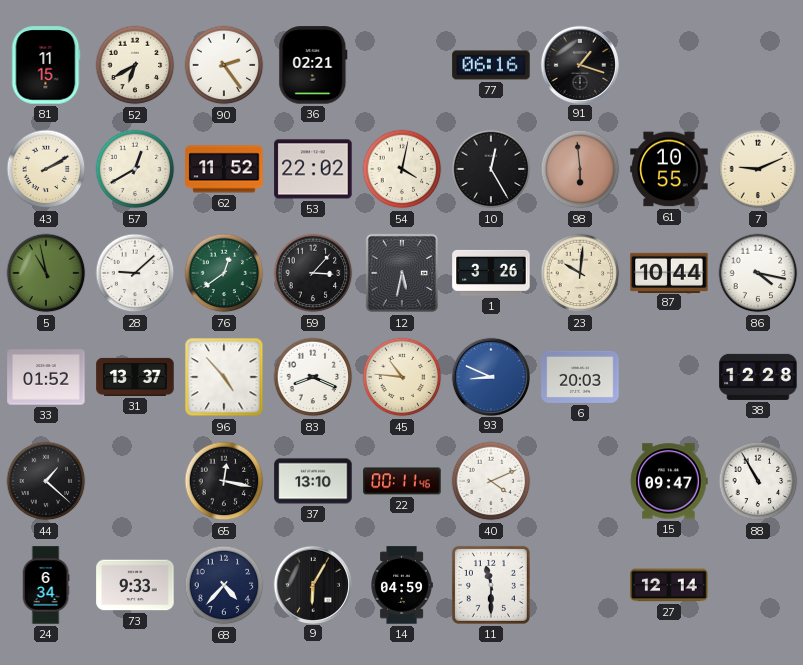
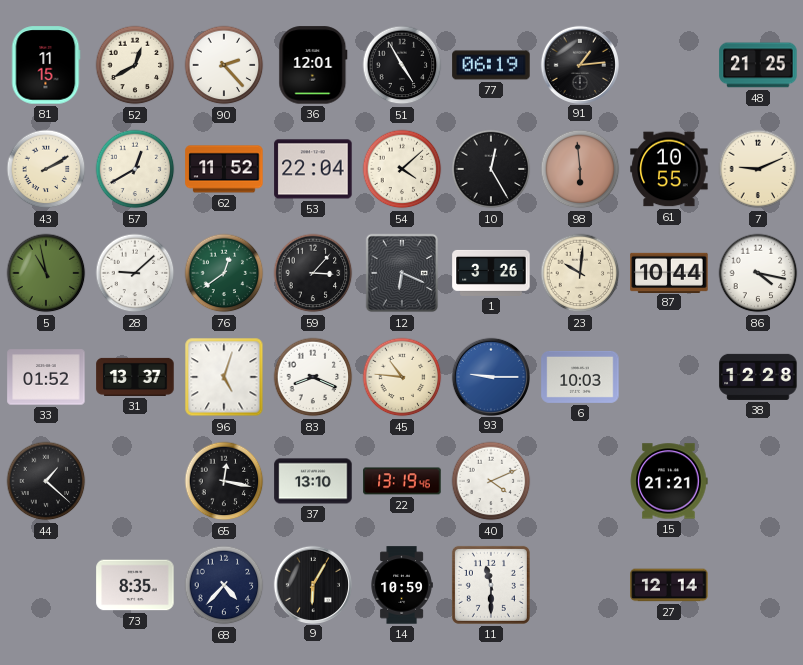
52: 6:40 -> 12:40 (135, 65)
90: 2:24 -> 2:23 (224, 65)
36: 02:21 -> 12:01 (313, 65)
51: none -> 4:55 (402, 65)
77: 06:16 -> 06:19 (491, 65)
91: 1:18 -> 1:14 (579, 64)
48: none -> 21:25 (758, 65)
53: 22:02 -> 22:04 (313, 169)
54: 4:02 -> 4:08 (402, 169)
12: 5:32 -> 6:19 (402, 273)
96: 4:53 -> 5:03 (224, 377)
93: 8:49 -> 9:15 (490, 376)
6: 20:03 -> 10:03 (580, 377)
22: 00:11 -> 13:19 (402, 481)
15: 09:47 -> 21:21 (669, 481)
88: 10:55 -> none (758, 481)
24: 6:34 -> none (46, 585)
73: 9:33 -> 8:35 (135, 585)
14: 04:59 -> 10:59 (402, 585)
